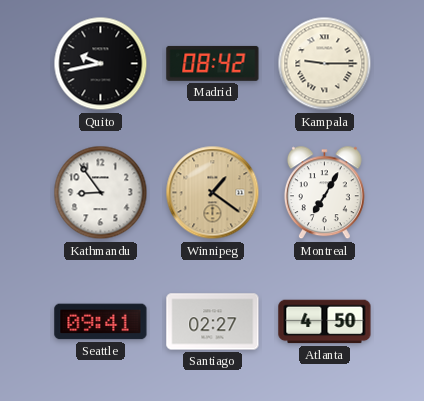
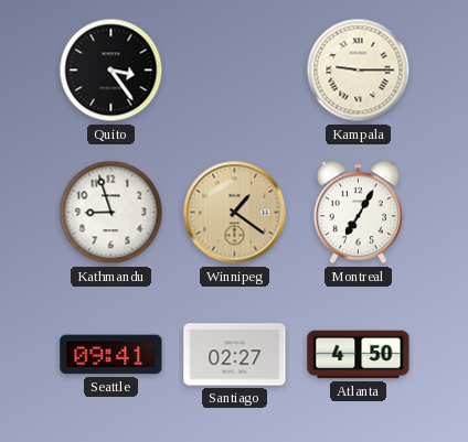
Quito: 9:43 -> 3:24 (111, 71)
Madrid: 08:42 -> none (213, 63)
Kathmandu: 8:54 -> 8:57 (111, 213)
